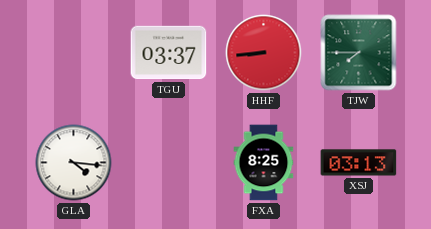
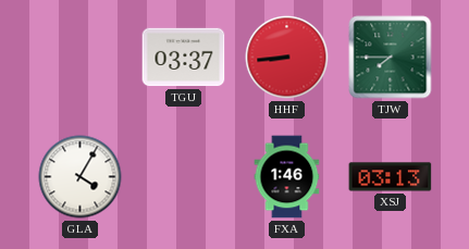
GLA: 4:16 -> 4:05 (81, 177)
FXA: 8:25 -> 1:46 (287, 177)
